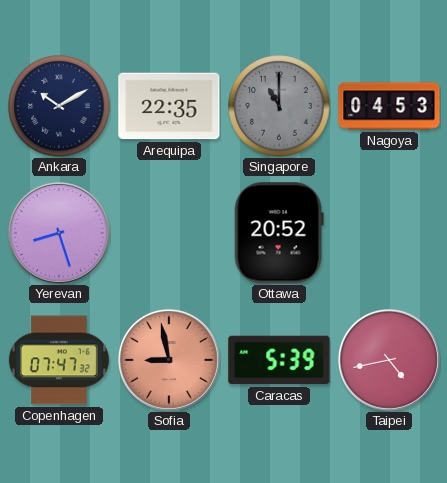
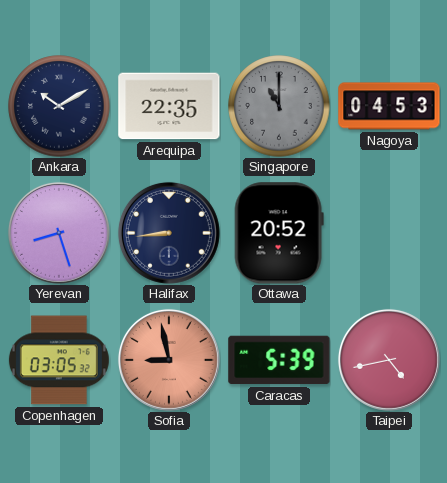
Halifax: none -> 8:44 (169, 233)
Copenhagen: 07:47 -> 03:05 (59, 360)
